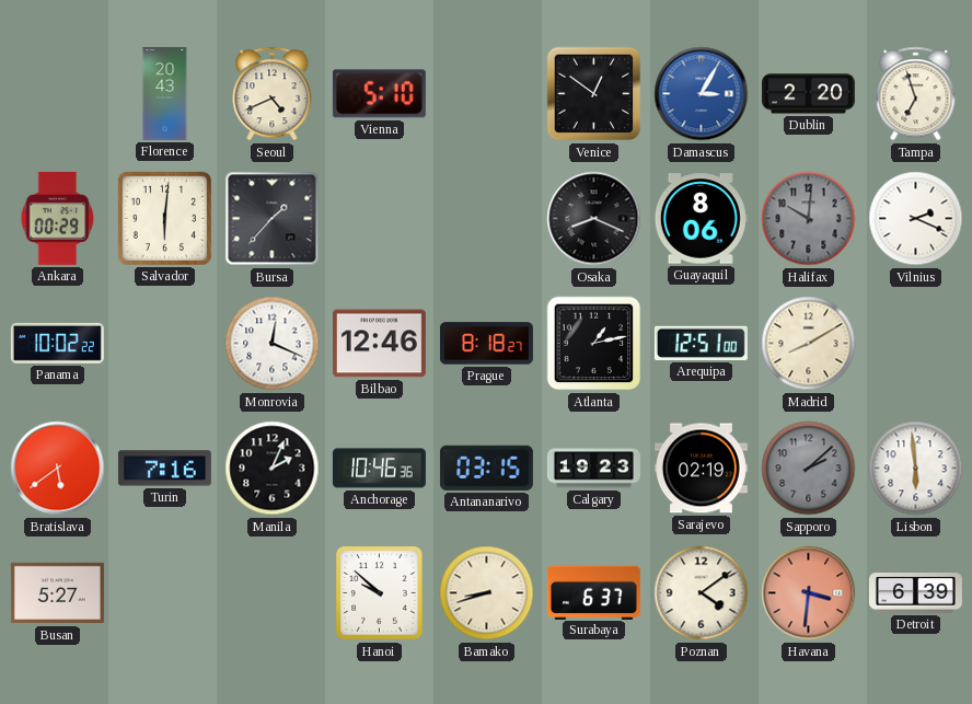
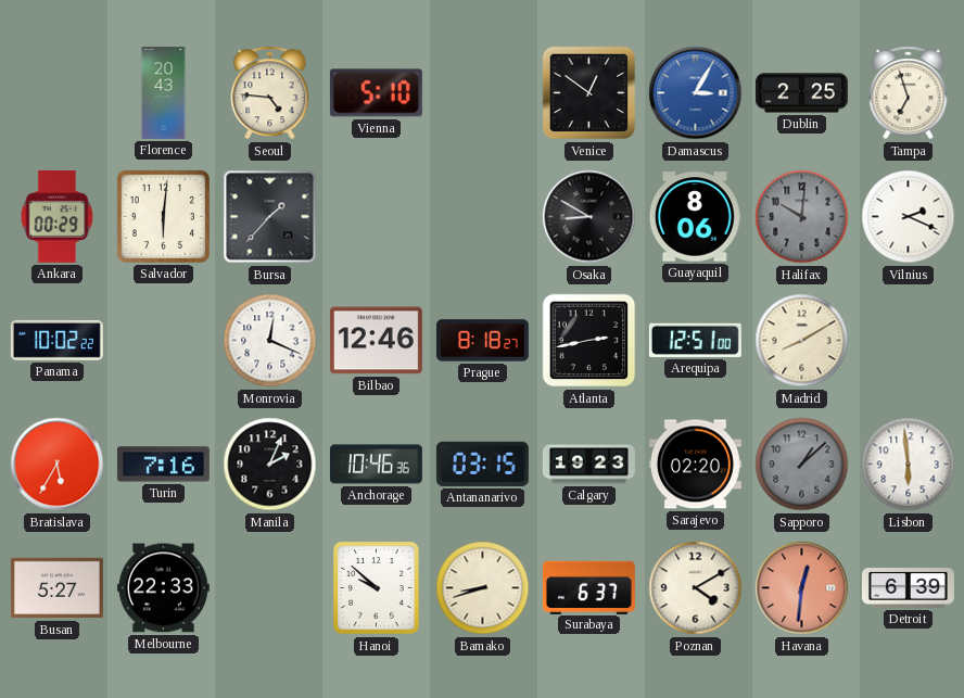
Seoul: 4:41 -> 4:46 (270, 93)
Dublin: 2:20 -> 2:25 (801, 93)
Osaka: 8:19 -> 8:50 (589, 217)
Atlanta: 1:13 -> 2:43 (589, 341)
Bratislava: 5:39 -> 5:35 (58, 465)
Sarajevo: 02:19 -> 02:20 (695, 465)
Sapporo: 2:08 -> 1:08 (802, 465)
Melbourne: none -> 22:33 (163, 588)
Poznan: 4:09 -> 4:10 (696, 588)
Havana: 3:31 -> 12:31 (802, 588)
